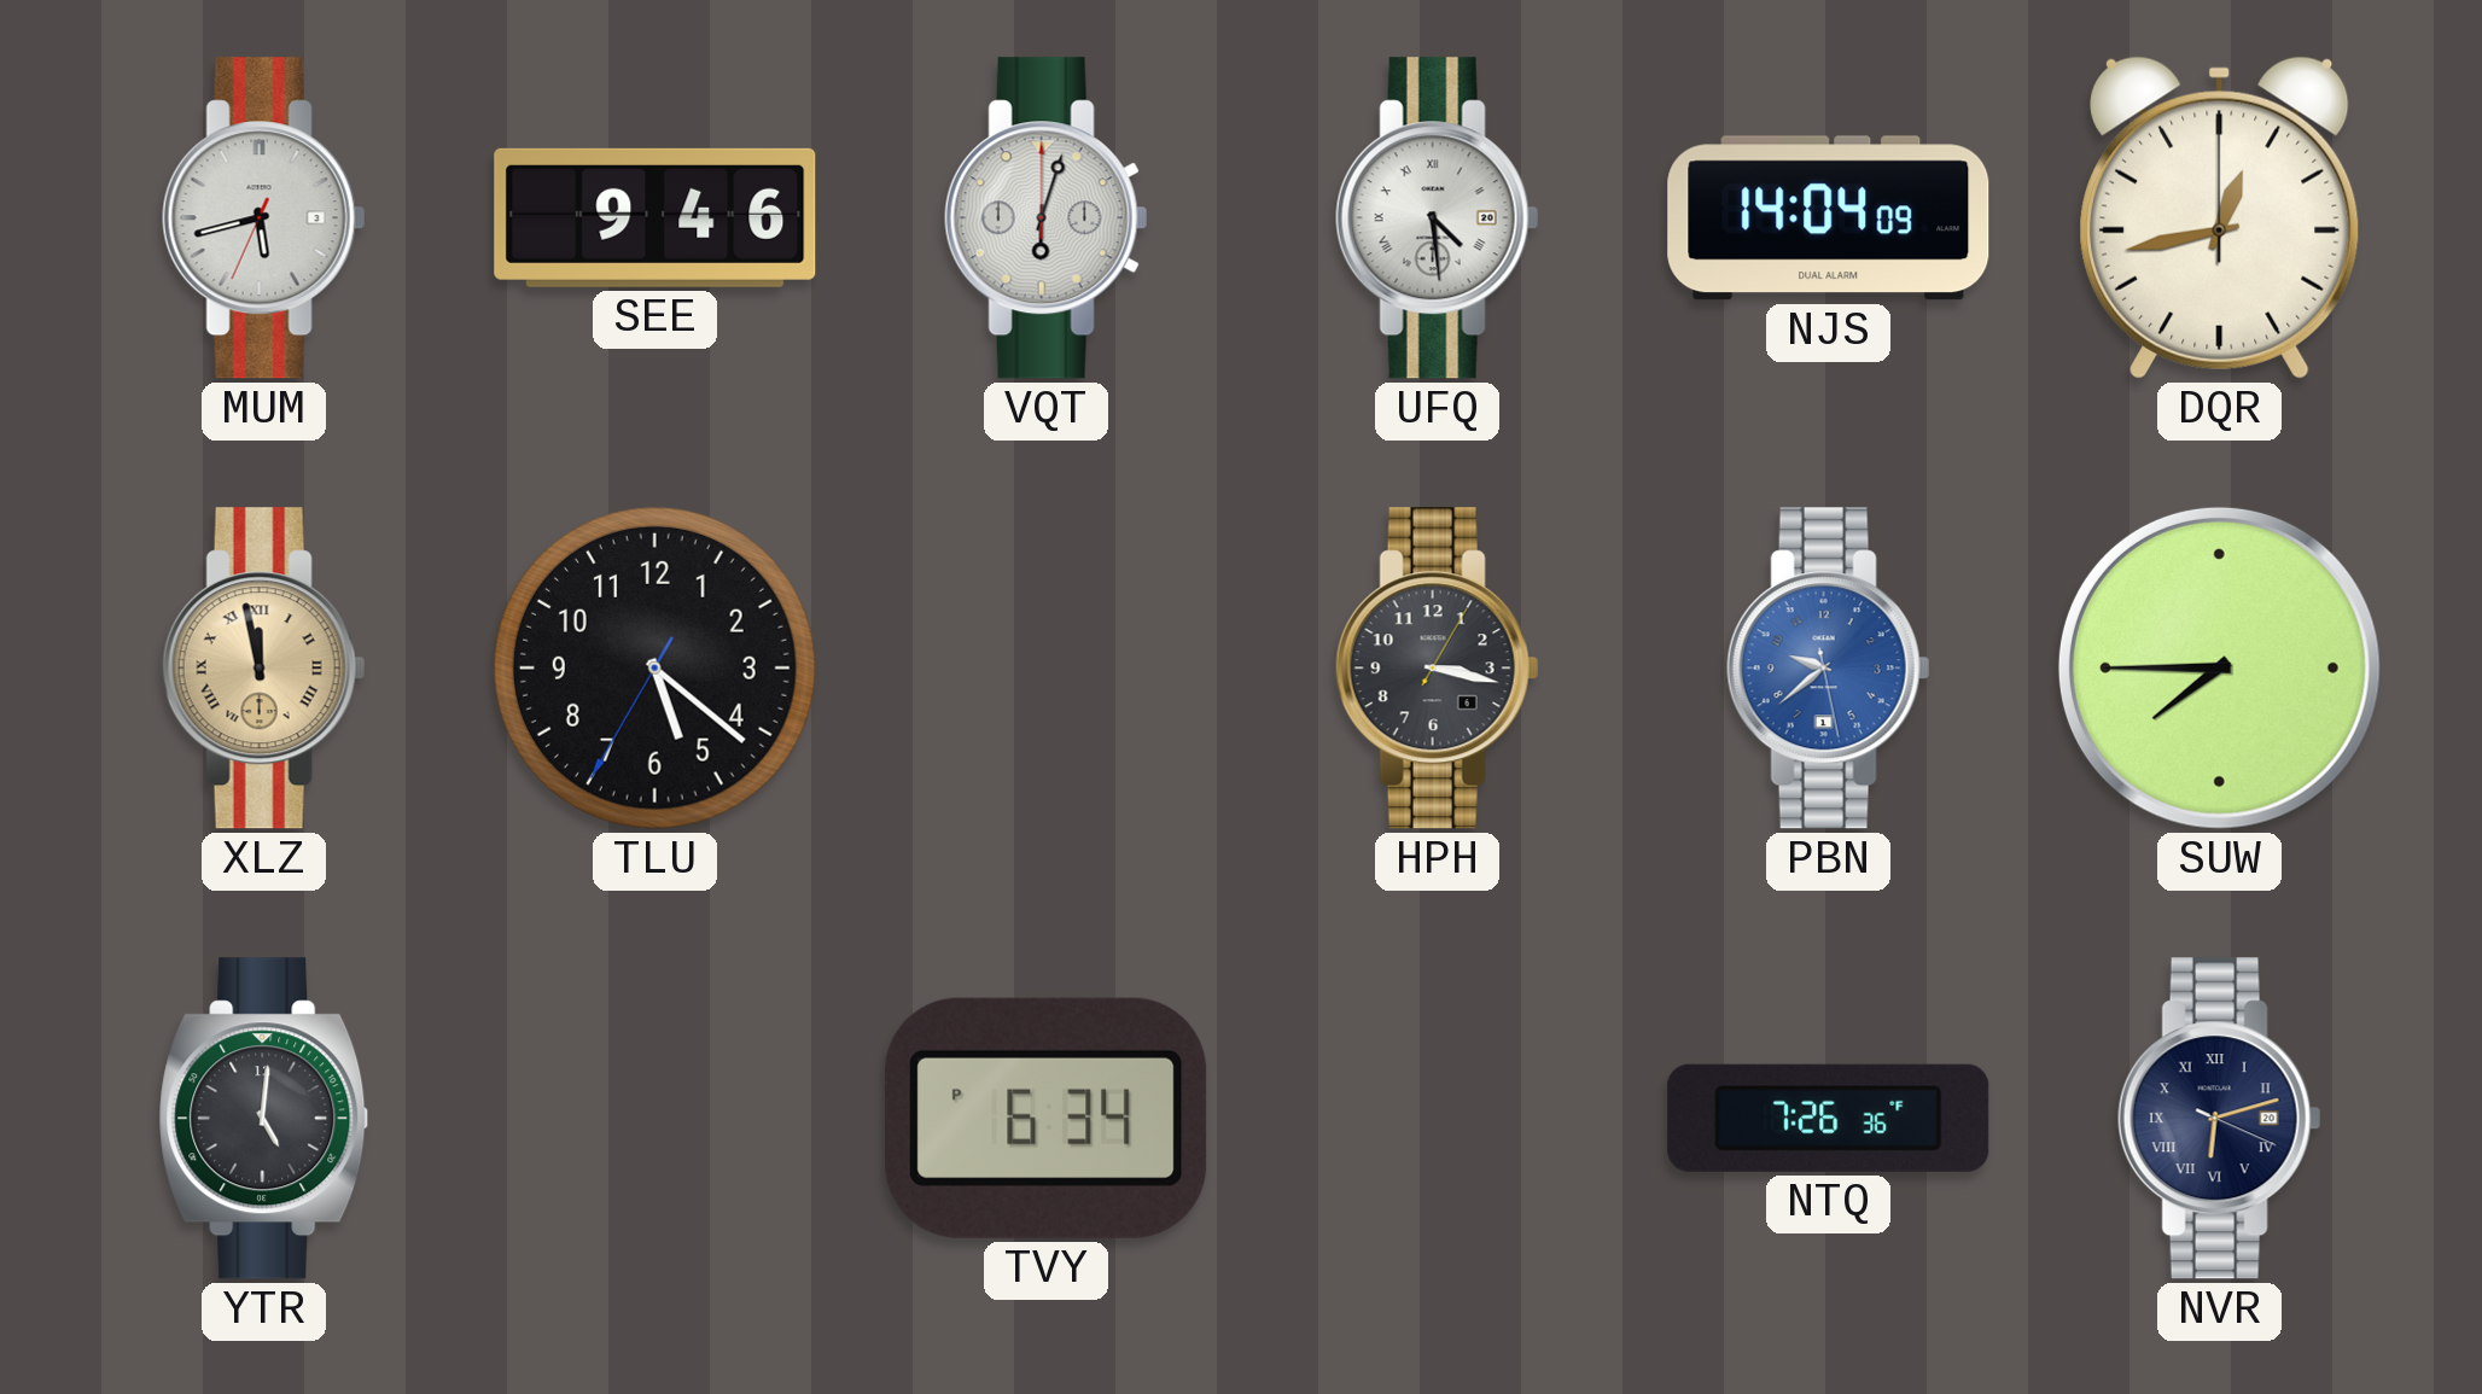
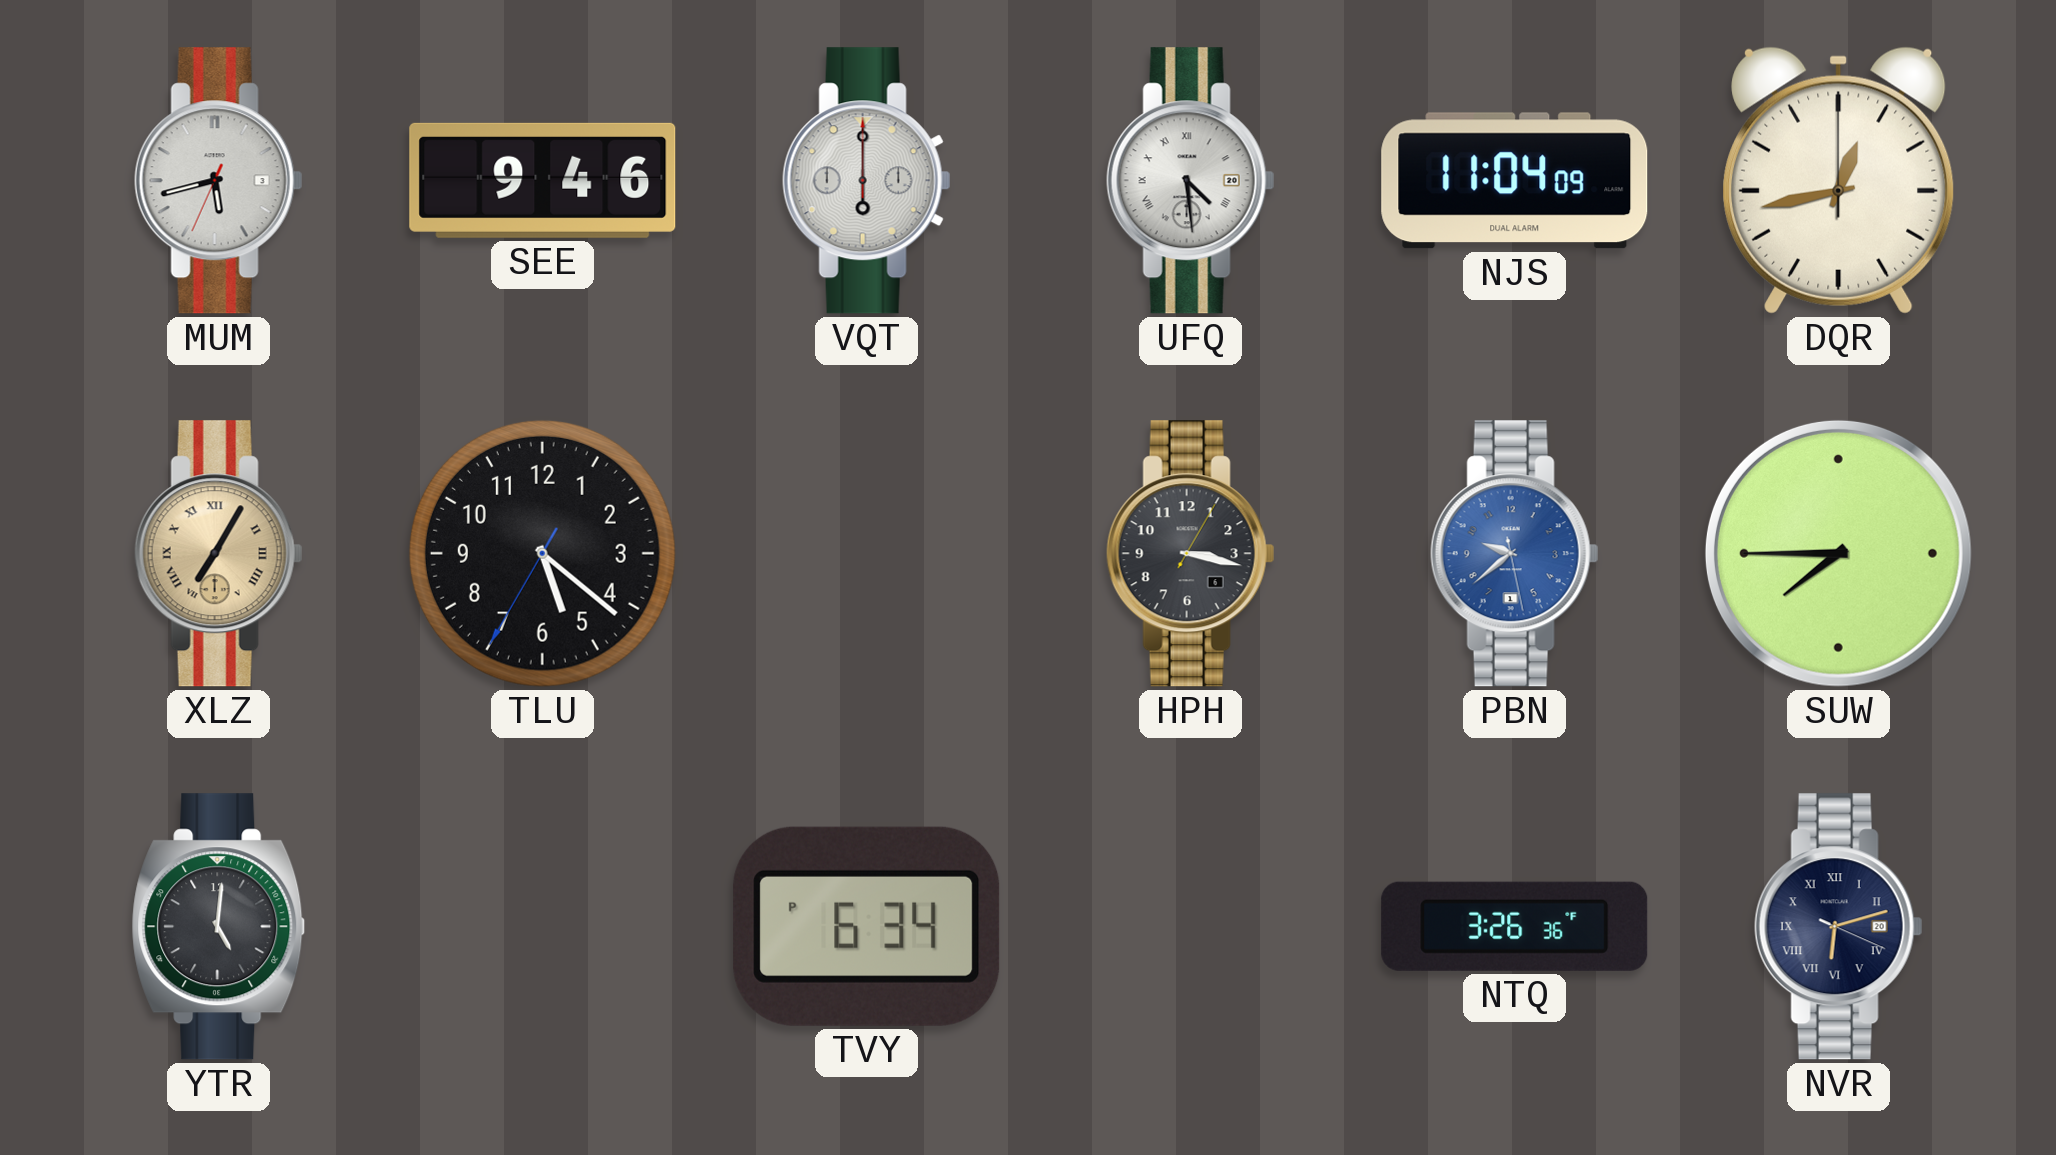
VQT: 6:03 -> 6:00 (866, 181)
NJS: 14:04 -> 11:04 (1515, 181)
XLZ: 11:58 -> 7:05 (218, 554)
NTQ: 7:26 -> 3:26 (1515, 926)
